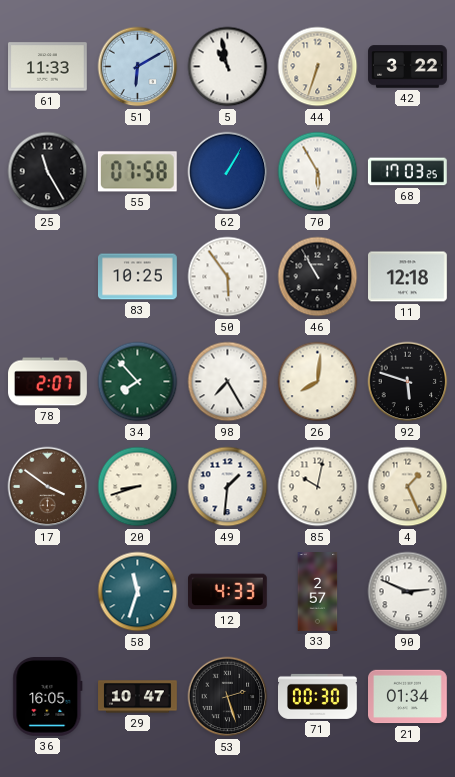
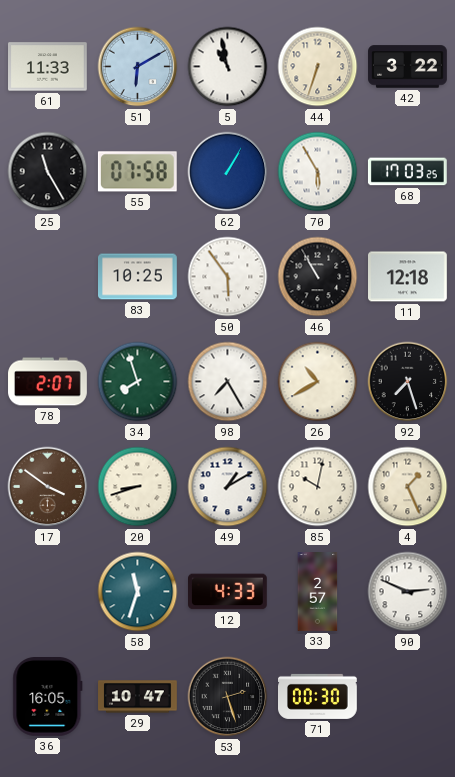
34: 7:53 -> 7:57 (138, 382)
26: 8:01 -> 10:40 (318, 382)
92: 5:48 -> 7:27 (408, 382)
49: 1:31 -> 1:10 (228, 487)
21: 01:34 -> none (408, 697)
